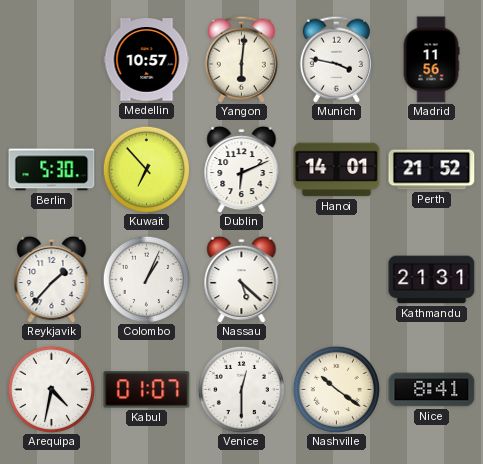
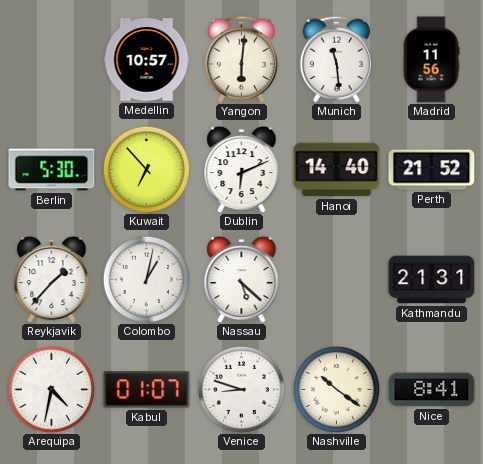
Munich: 3:47 -> 11:29 (336, 59)
Hanoi: 14:01 -> 14:40 (337, 170)
Colombo: 1:04 -> 1:02 (146, 279)
Venice: 12:30 -> 8:48 (241, 389)
